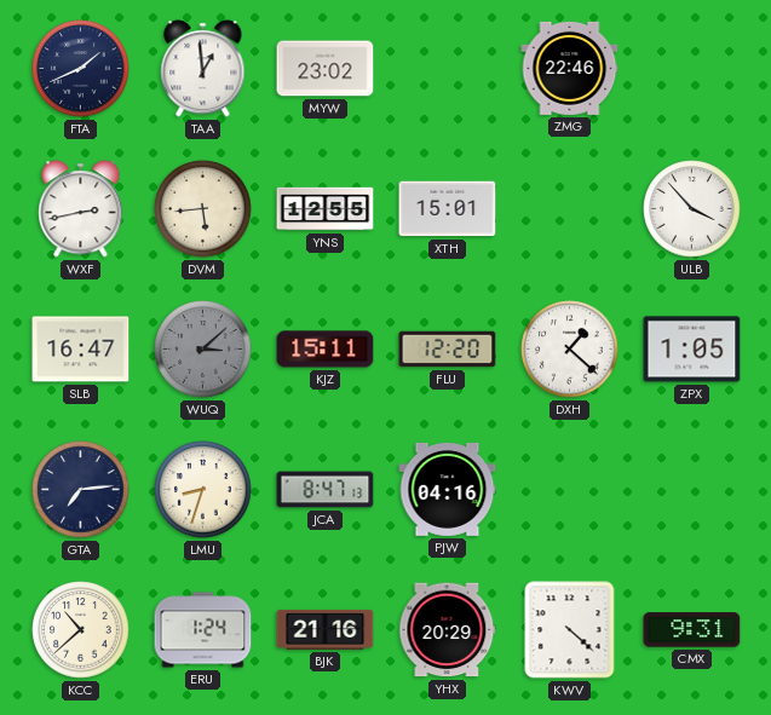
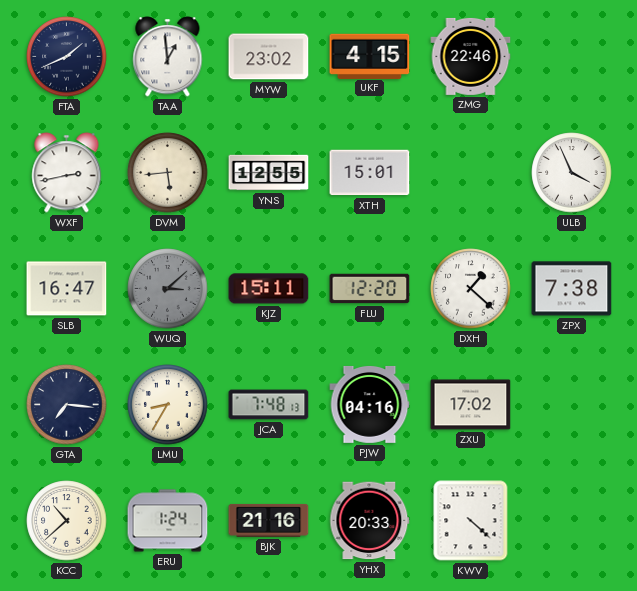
UKF: none -> 4:15 (370, 56)
ULB: 3:53 -> 3:56 (572, 173)
ZPX: 1:05 -> 7:38 (572, 289)
GTA: 7:14 -> 7:16 (67, 405)
LMU: 8:33 -> 8:35 (168, 405)
JCA: 8:47 -> 7:48 (269, 405)
ZXU: none -> 17:02 (471, 405)
YHX: 20:29 -> 20:33 (370, 521)
CMX: 9:31 -> none (692, 630)
